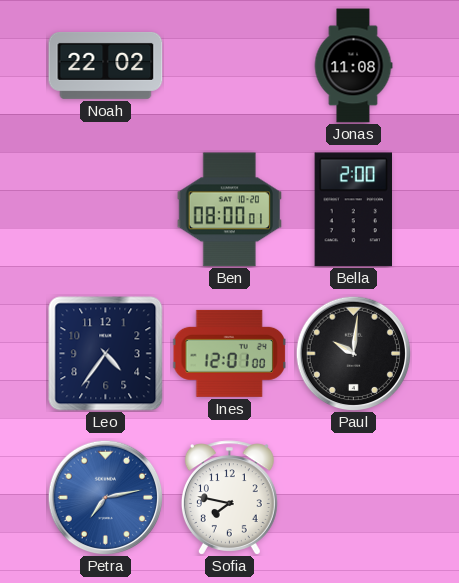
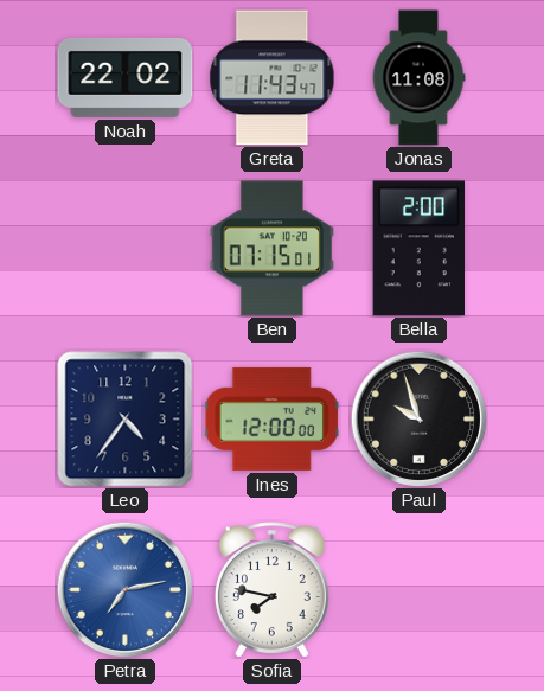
Greta: none -> 11:43 (273, 78)
Ben: 08:00 -> 07:15 (271, 249)
Ines: 12:01 -> 12:00 (271, 418)
Paul: 10:01 -> 9:57 (418, 418)
